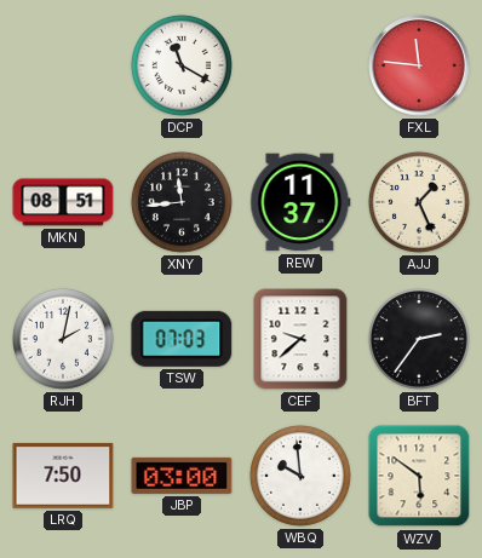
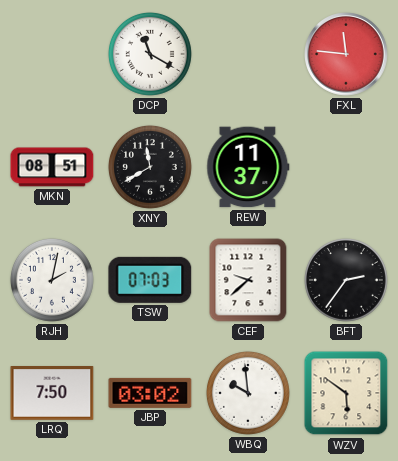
XNY: 11:44 -> 11:40 (150, 167)
AJJ: 1:26 -> none (419, 202)
JBP: 03:00 -> 03:02 (150, 393)
